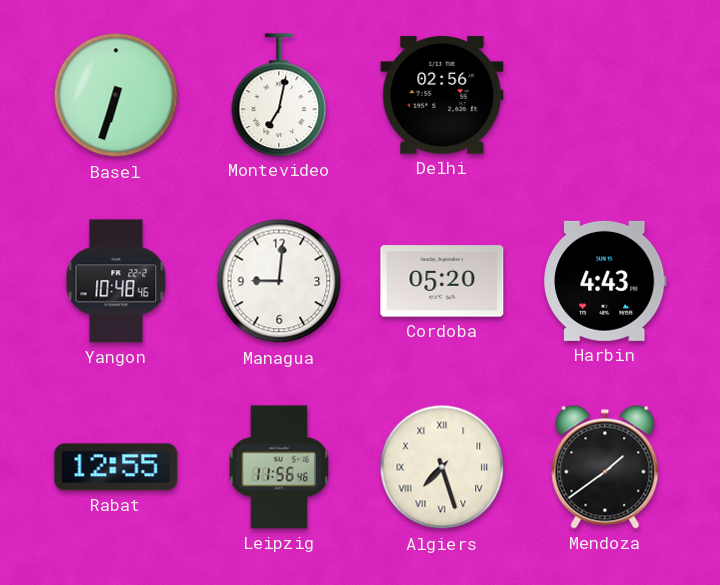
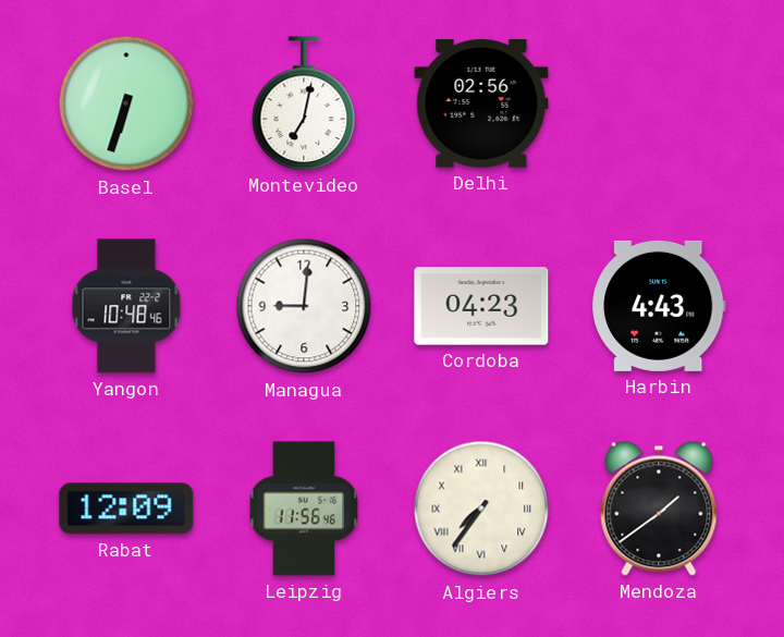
Cordoba: 05:20 -> 04:23 (481, 306)
Rabat: 12:55 -> 12:09 (126, 509)
Algiers: 7:27 -> 7:36 (481, 509)
